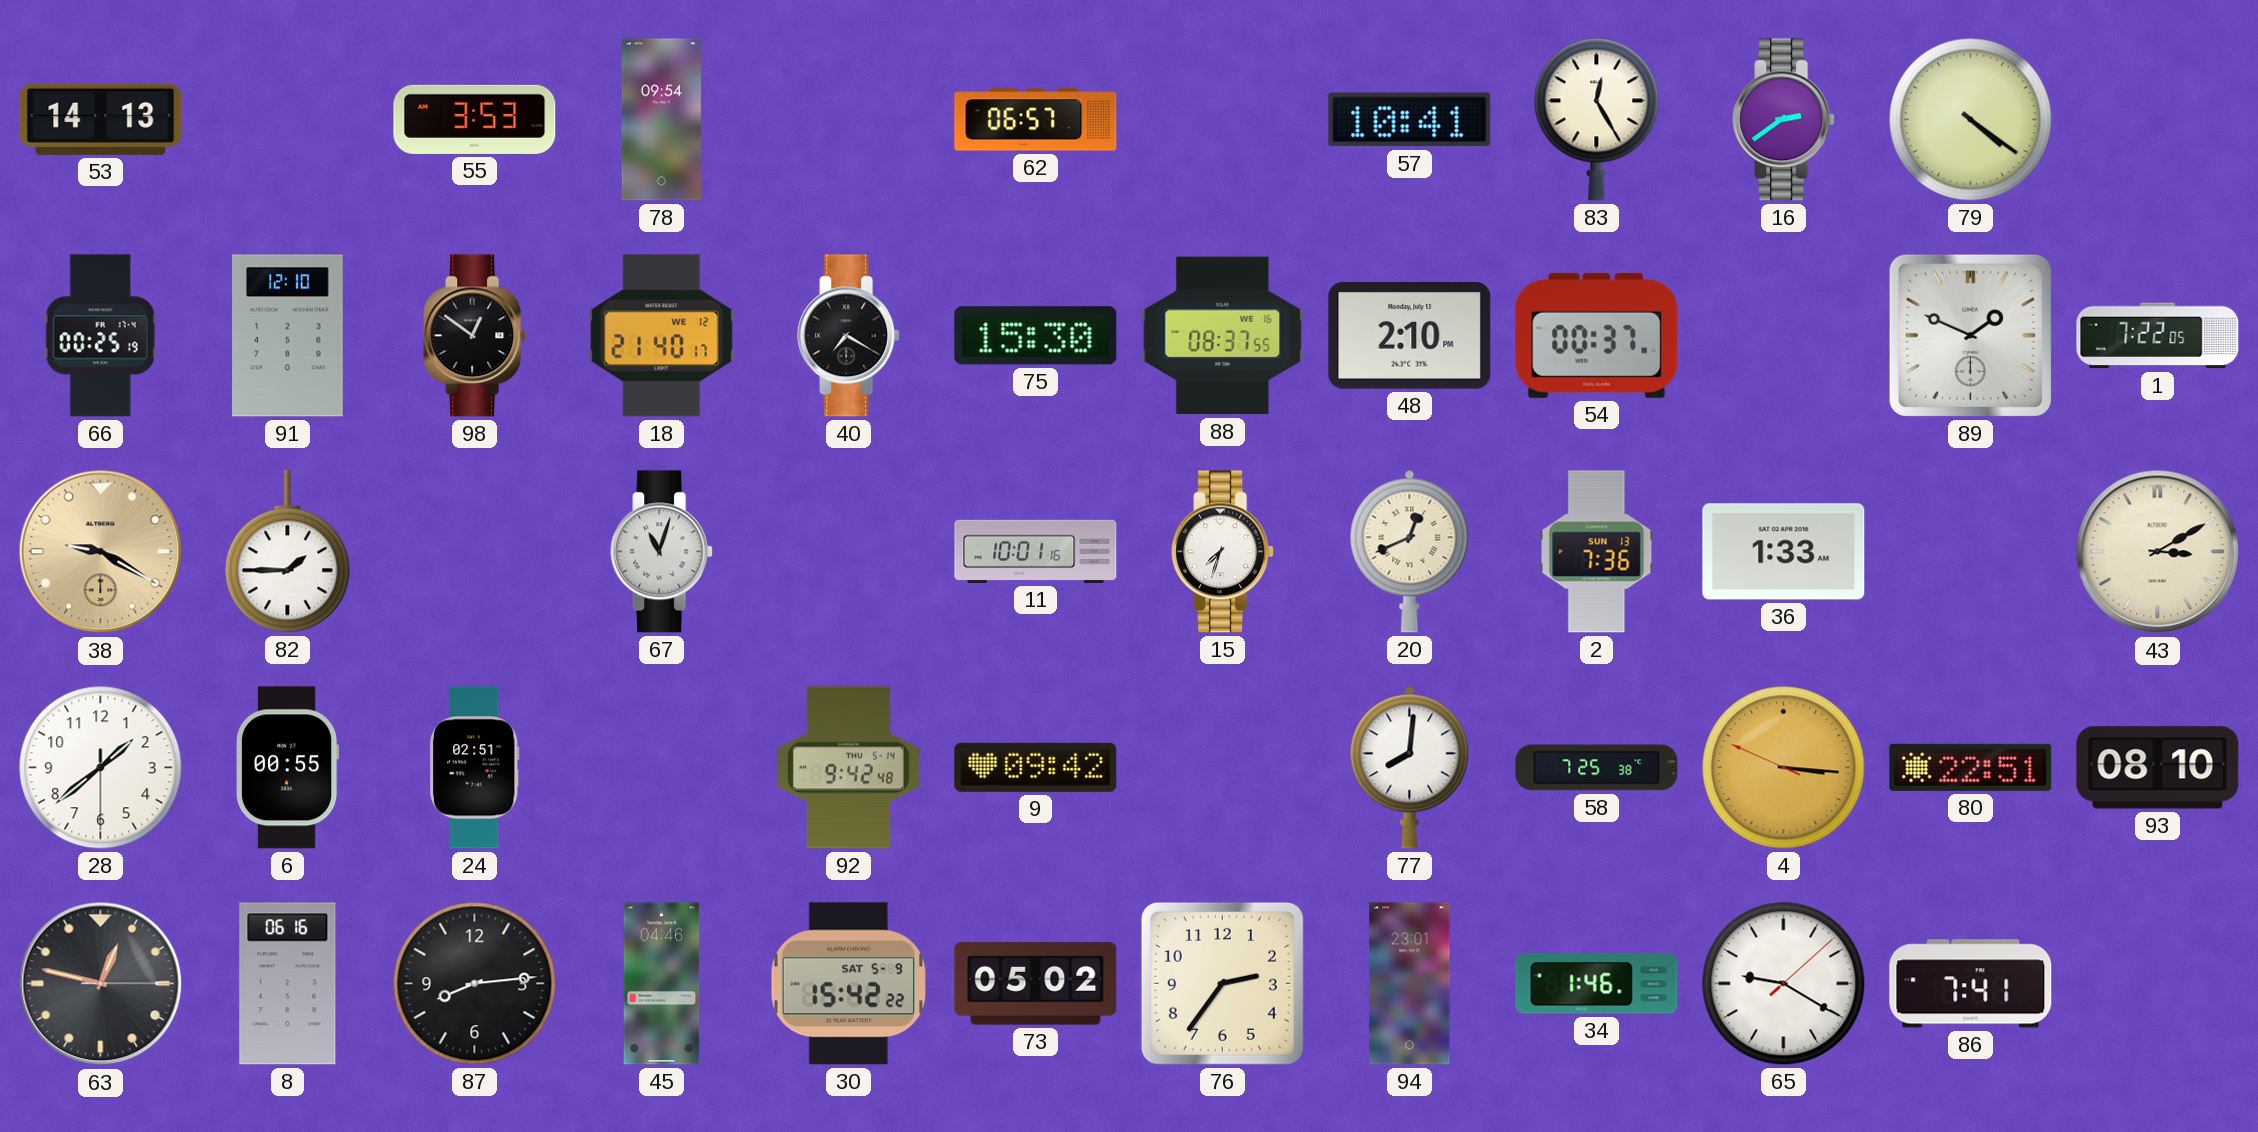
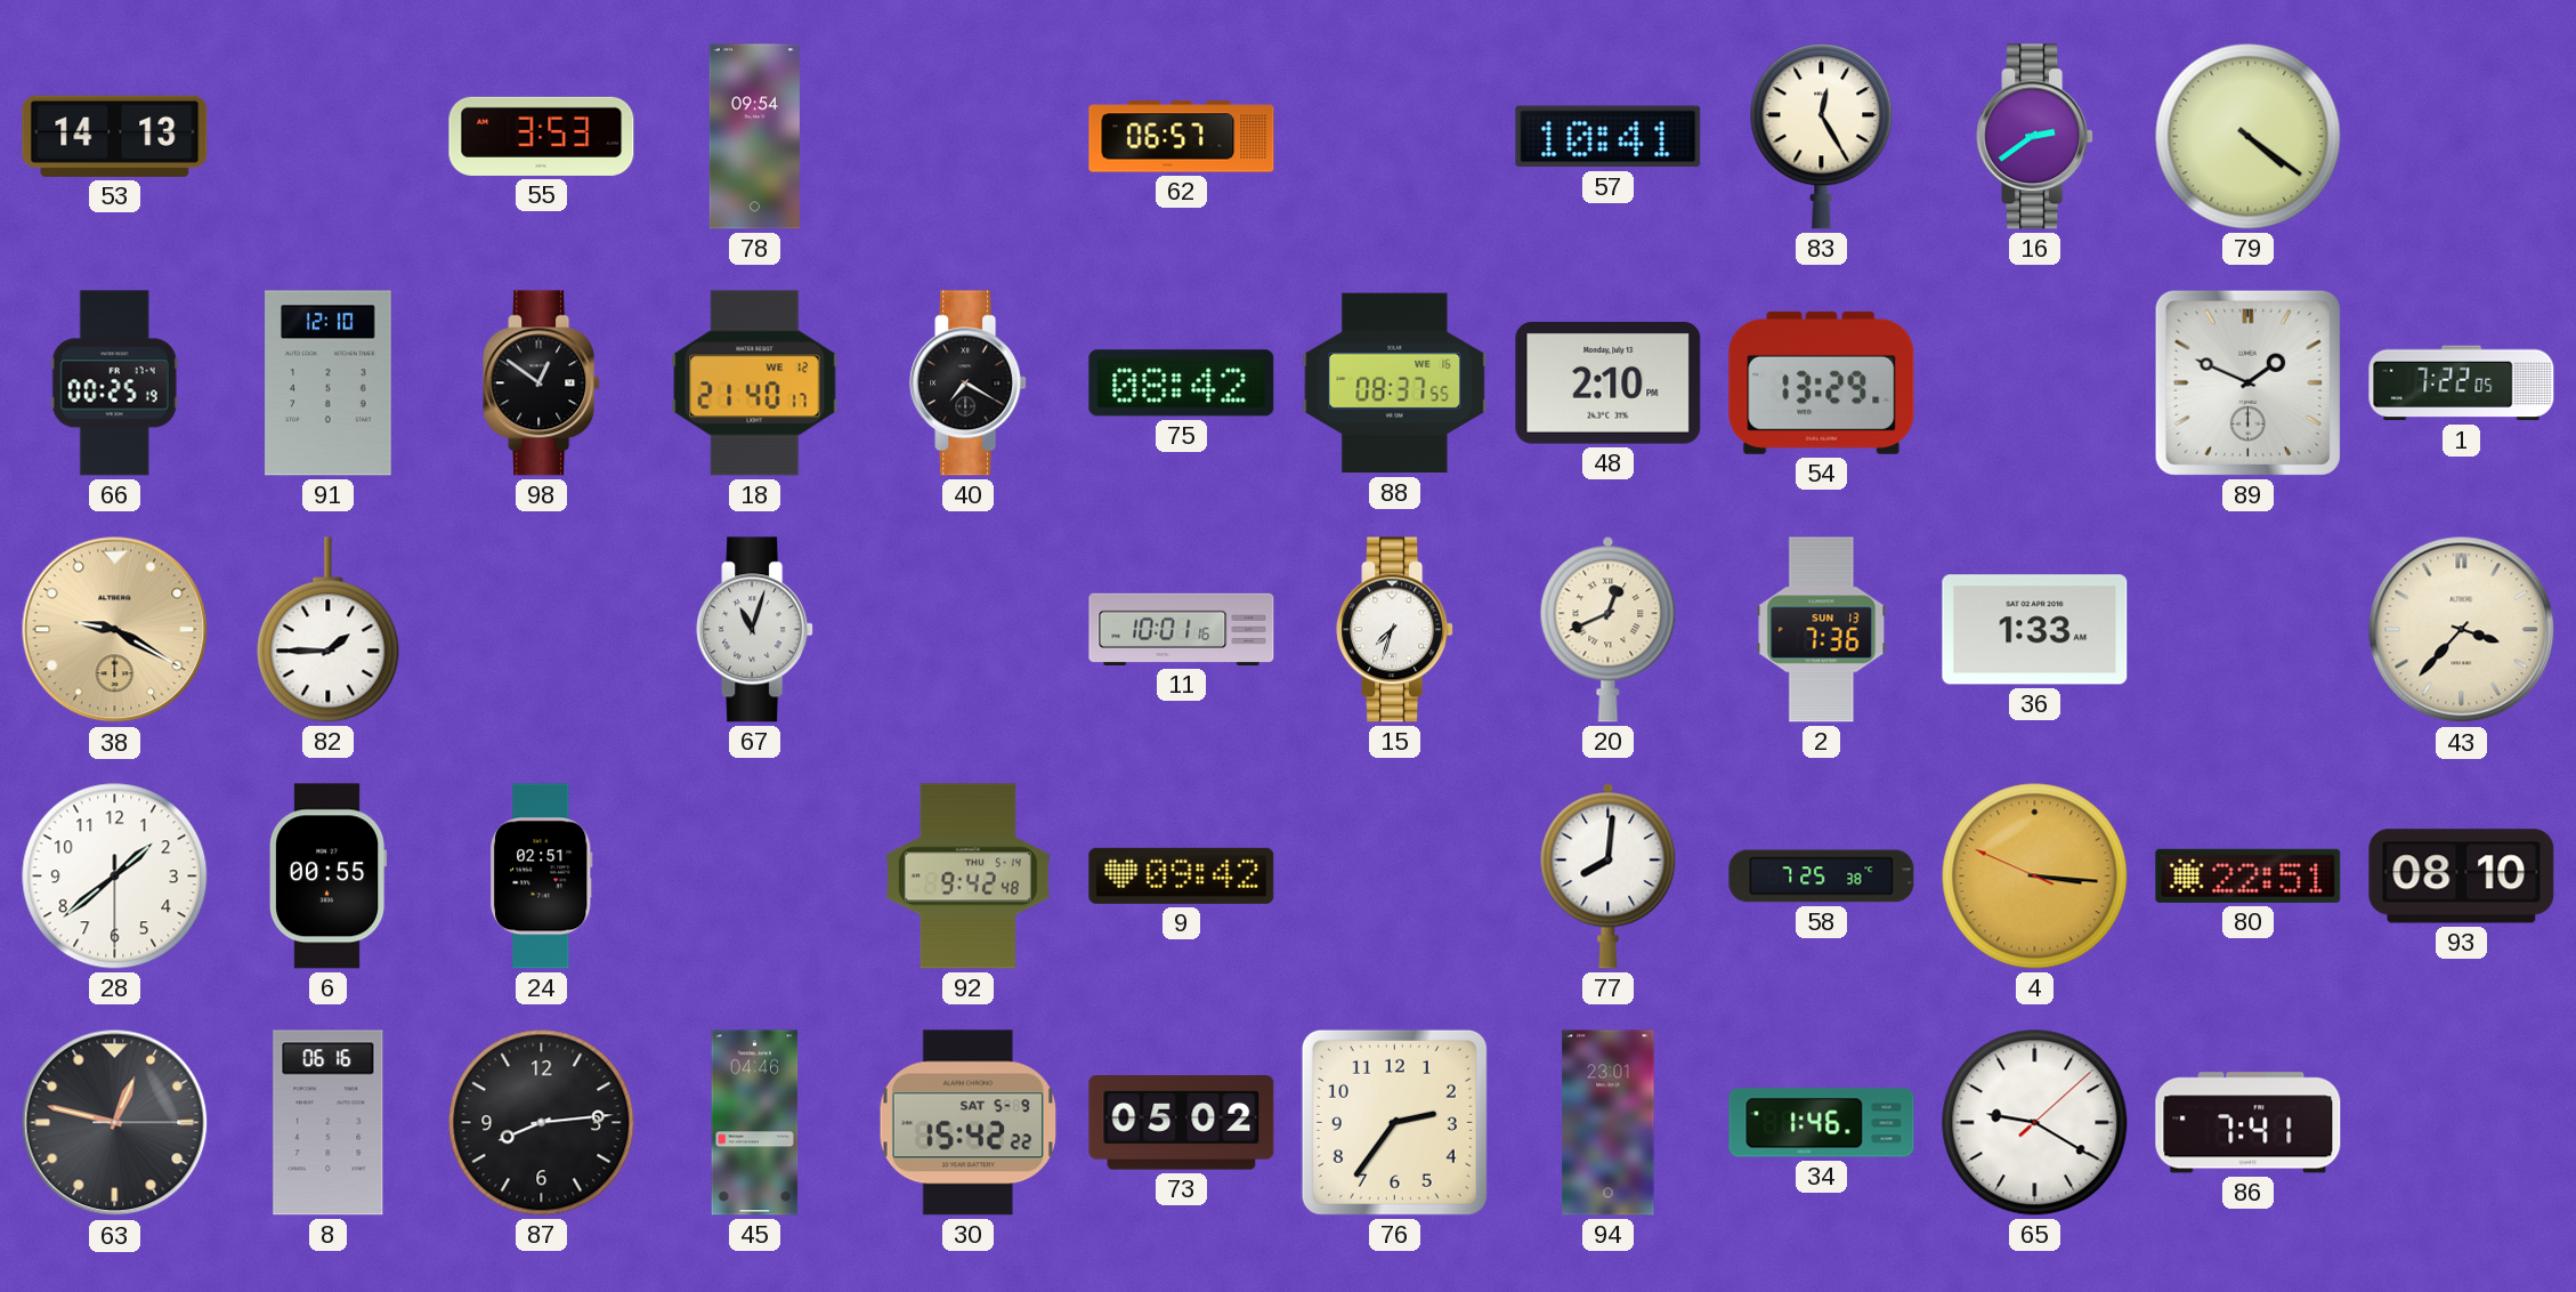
75: 15:30 -> 08:42 (1182, 383)
54: 00:37 -> 13:29 (1822, 382)
43: 3:10 -> 3:37 (2462, 630)
